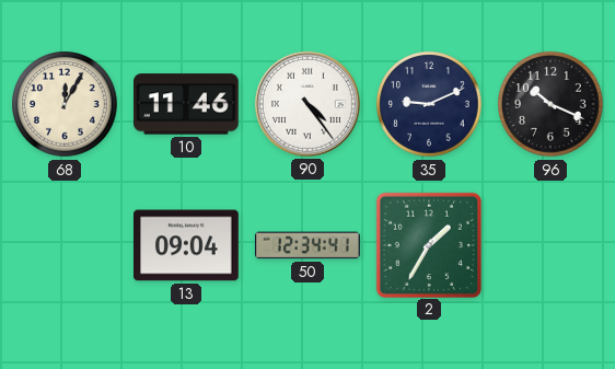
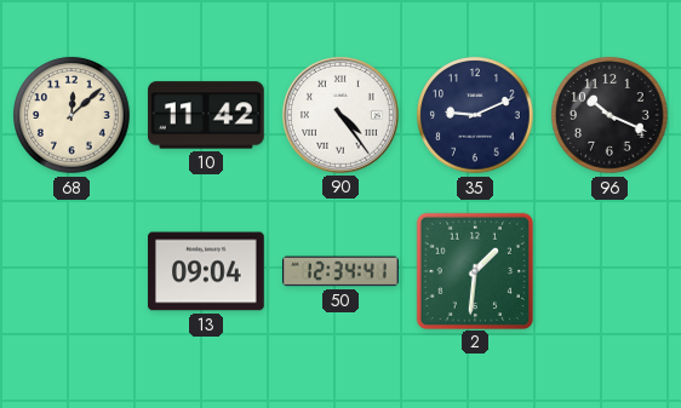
68: 12:05 -> 12:08 (71, 115)
10: 11:46 -> 11:42 (207, 115)
2: 1:35 -> 1:31 (474, 270)
